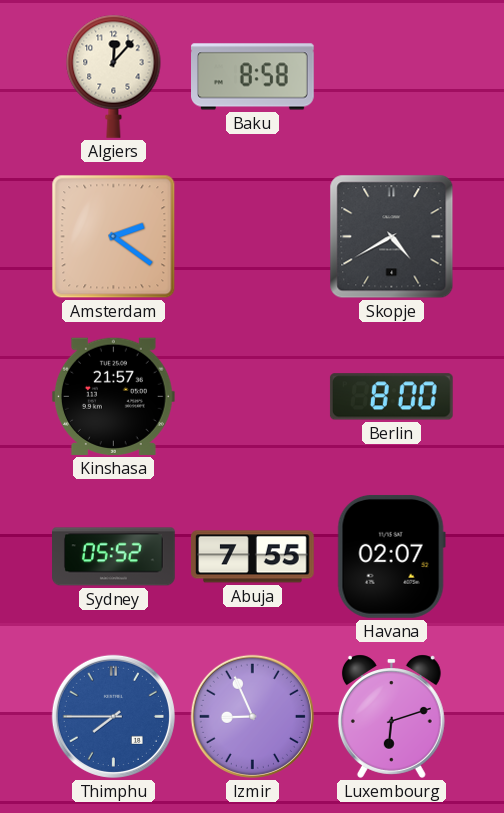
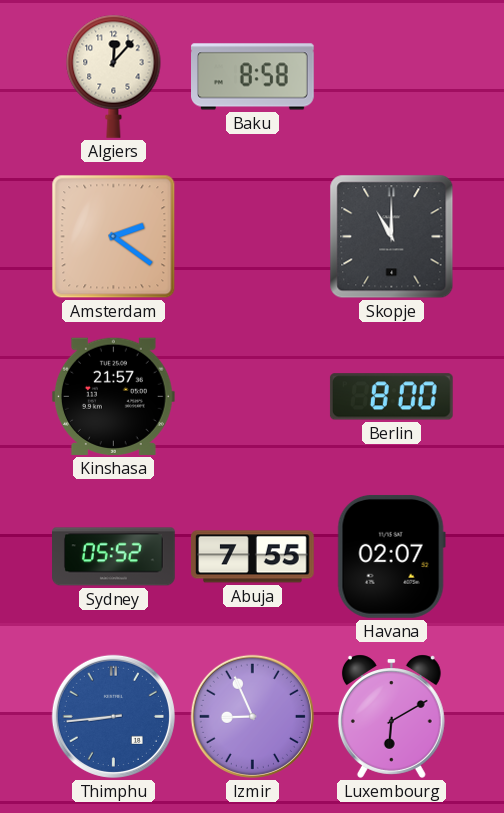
Skopje: 4:40 -> 11:00 (392, 237)
Thimphu: 7:45 -> 8:44 (113, 716)
Luxembourg: 6:12 -> 6:10 (391, 716)
